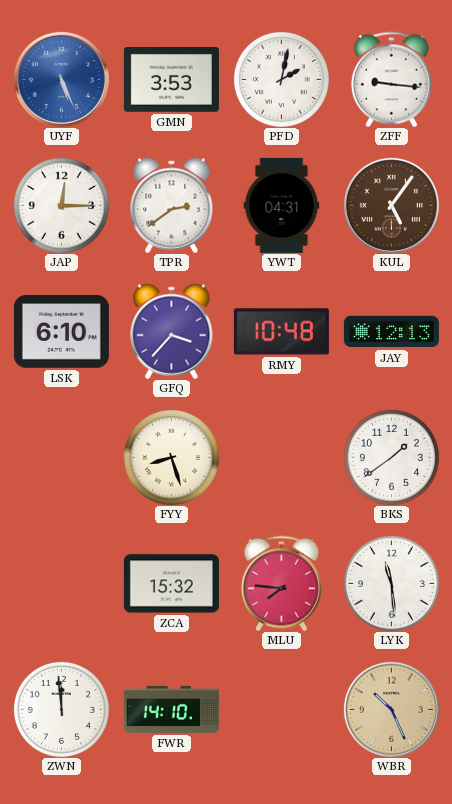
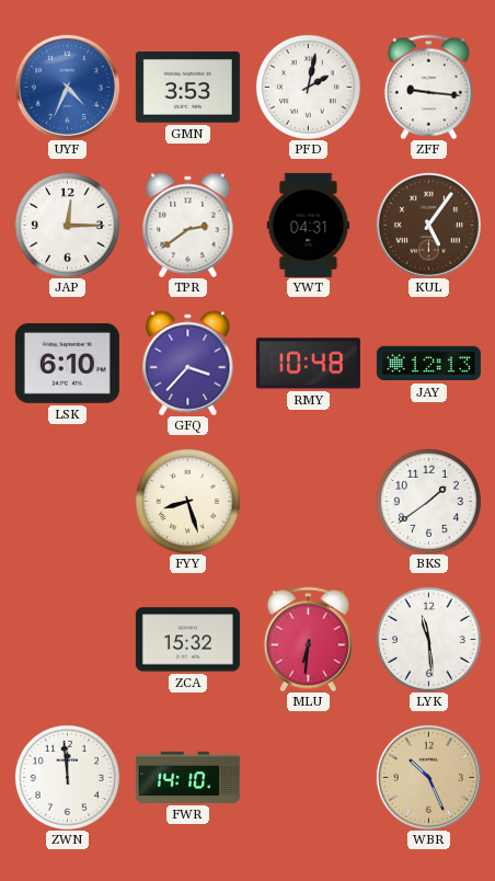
UYF: 5:26 -> 4:34 (67, 87)
MLU: 7:46 -> 6:31 (308, 639)
